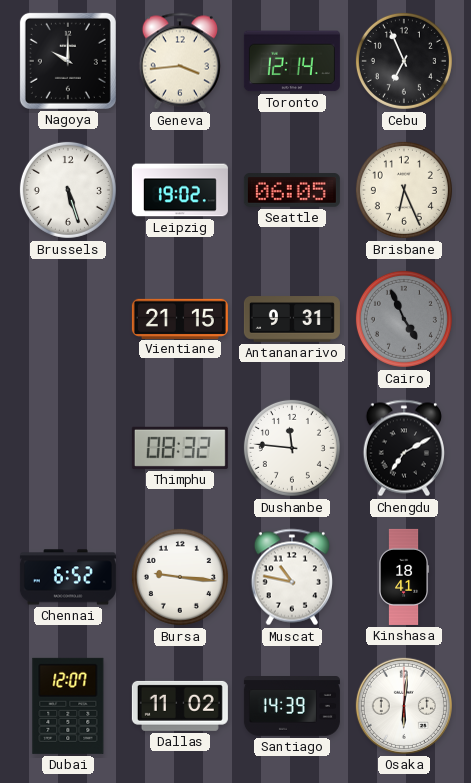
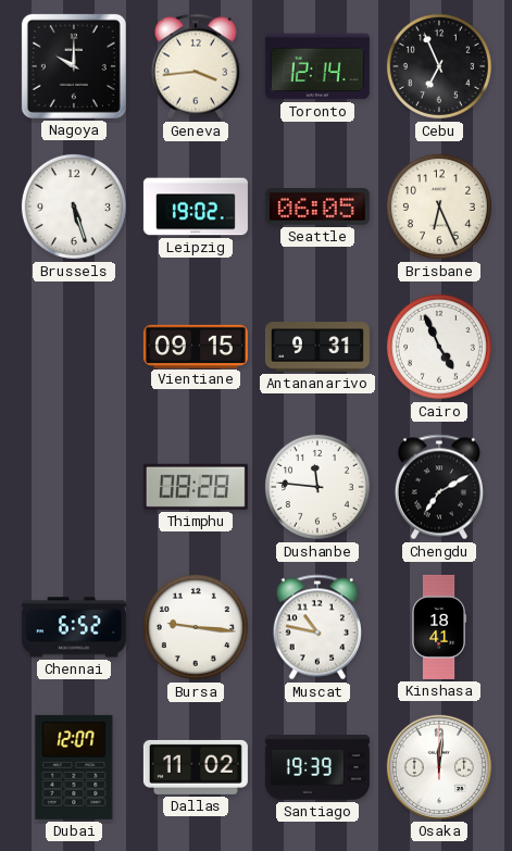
Vientiane: 21:15 -> 09:15 (196, 346)
Cairo dial: grey -> white (439, 347)
Thimphu: 08:32 -> 08:28 (196, 487)
Santiago: 14:39 -> 19:39 (317, 768)
Osaka: 6:01 -> 12:01 (439, 767)
